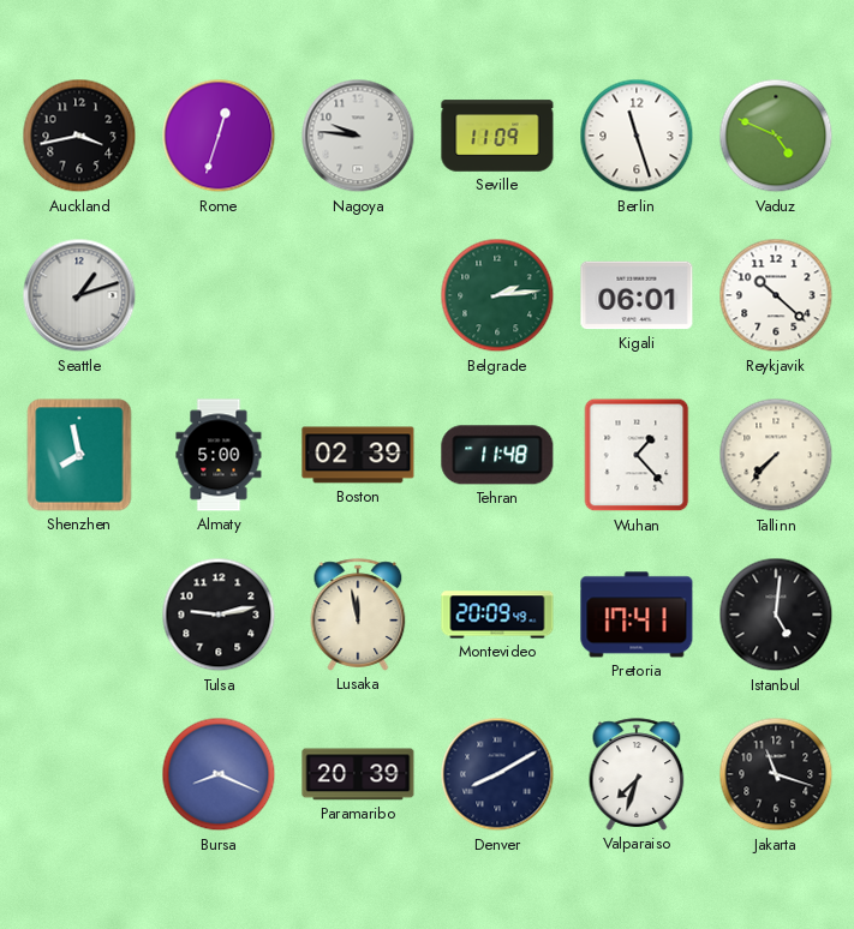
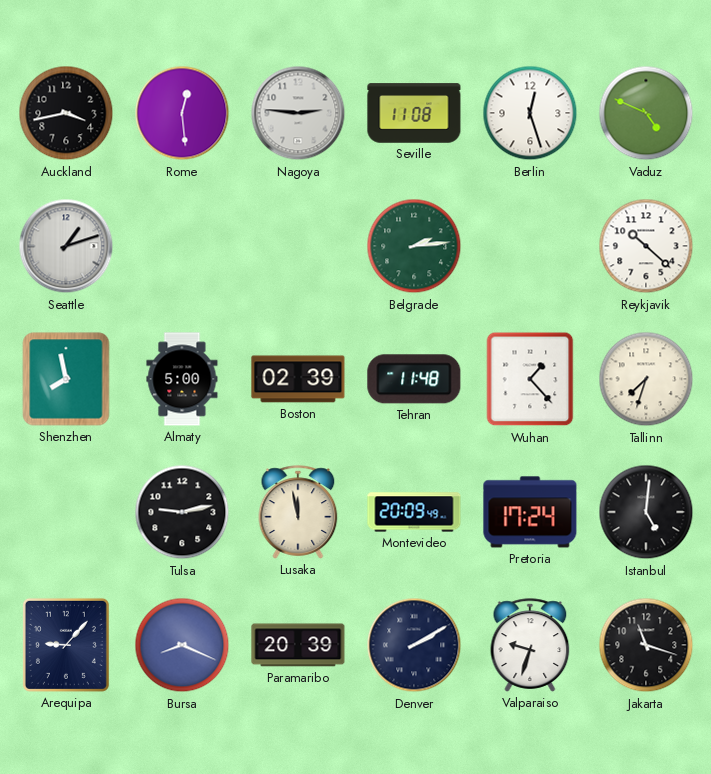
Rome: 12:33 -> 12:29 (182, 113)
Nagoya: 9:46 -> 2:46 (298, 113)
Seville: 11:09 -> 11:08 (414, 113)
Berlin: 11:27 -> 12:27 (530, 113)
Kigali: 06:01 -> none (637, 295)
Tallinn: 7:37 -> 7:33 (646, 379)
Pretoria: 17:41 -> 17:24 (530, 512)
Arequipa: none -> 9:07 (66, 645)
Denver: 8:10 -> 2:10 (414, 645)
Valparaiso: 7:33 -> 9:33 (530, 645)
